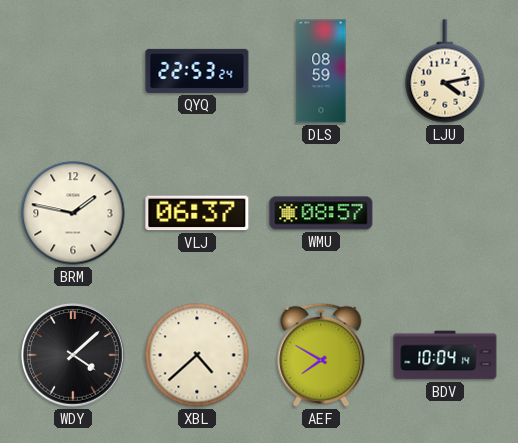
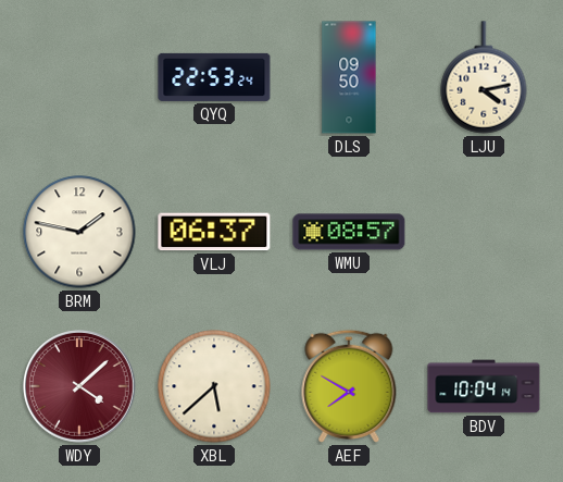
DLS: 08:59 -> 09:50 (349, 77)
WDY dial: black -> burgundy (80, 387)
XBL: 4:38 -> 5:38 (214, 386)
